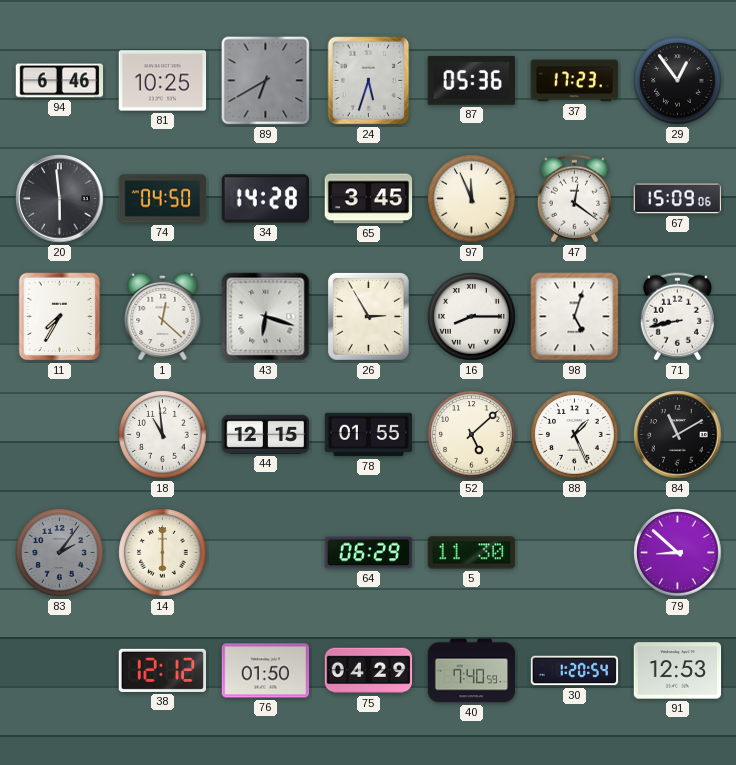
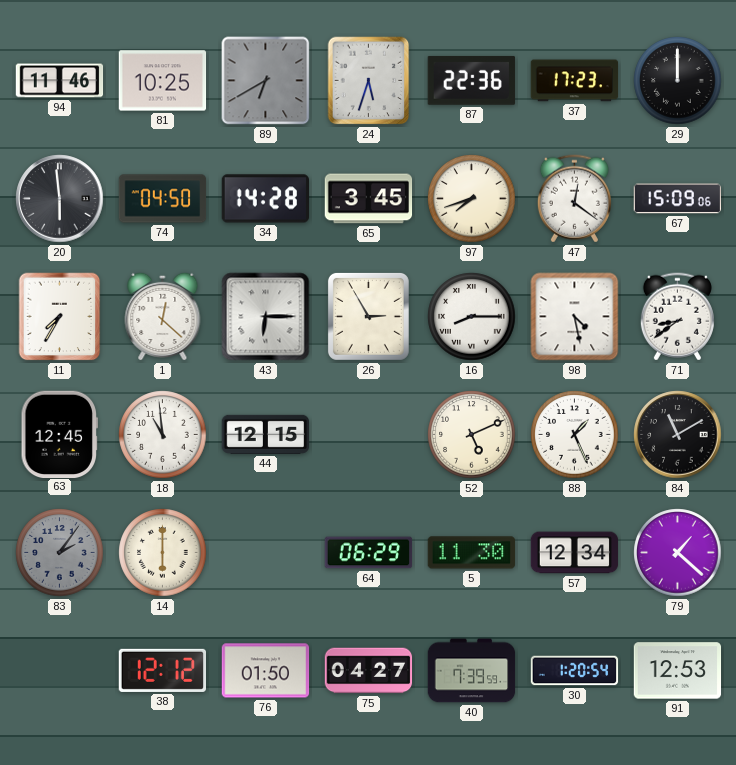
94: 6:46 -> 11:46 (60, 81)
87: 05:36 -> 22:36 (471, 80)
29: 12:54 -> 12:00 (678, 81)
97: 11:56 -> 7:42 (472, 199)
43: 6:18 -> 6:15 (266, 317)
98: 5:03 -> 4:28 (575, 317)
71: 8:43 -> 8:39 (677, 317)
63: none -> 12:45 (59, 434)
78: 01:55 -> none (369, 435)
52: 5:08 -> 5:11 (472, 435)
57: none -> 12:34 (575, 553)
79: 8:52 -> 1:22 (678, 553)
75: 04:29 -> 04:27 (369, 671)
40: 7:40 -> 7:39 (472, 671)
